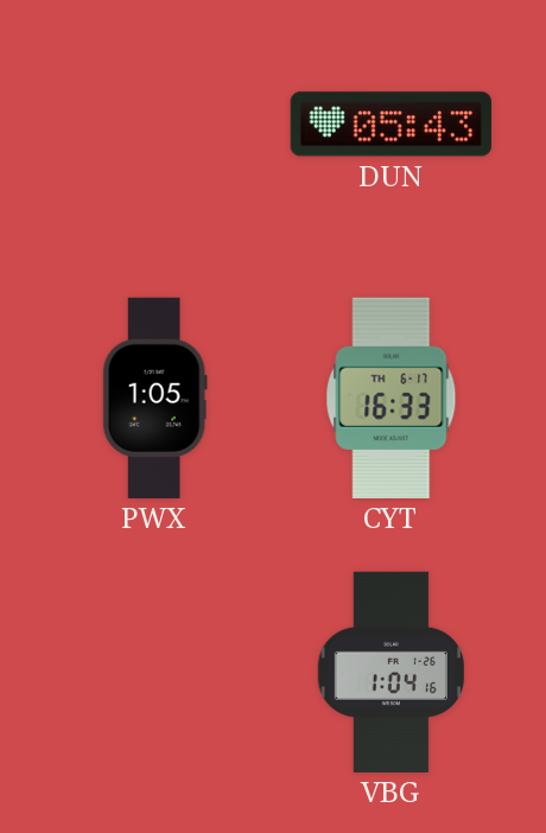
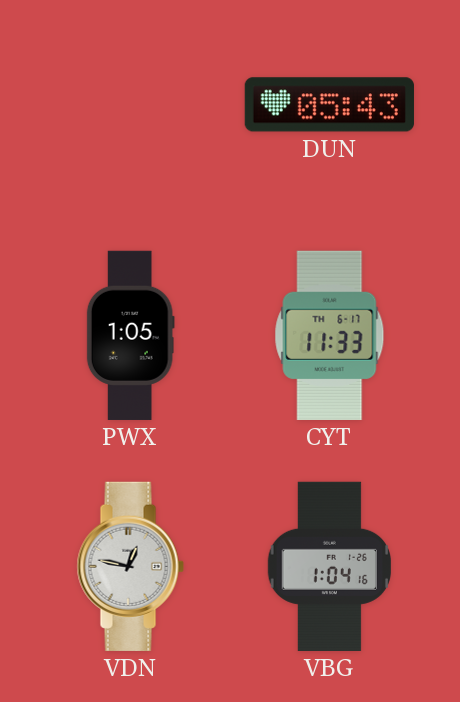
CYT: 16:33 -> 11:33 (330, 335)
VDN: none -> 12:47 (130, 566)
